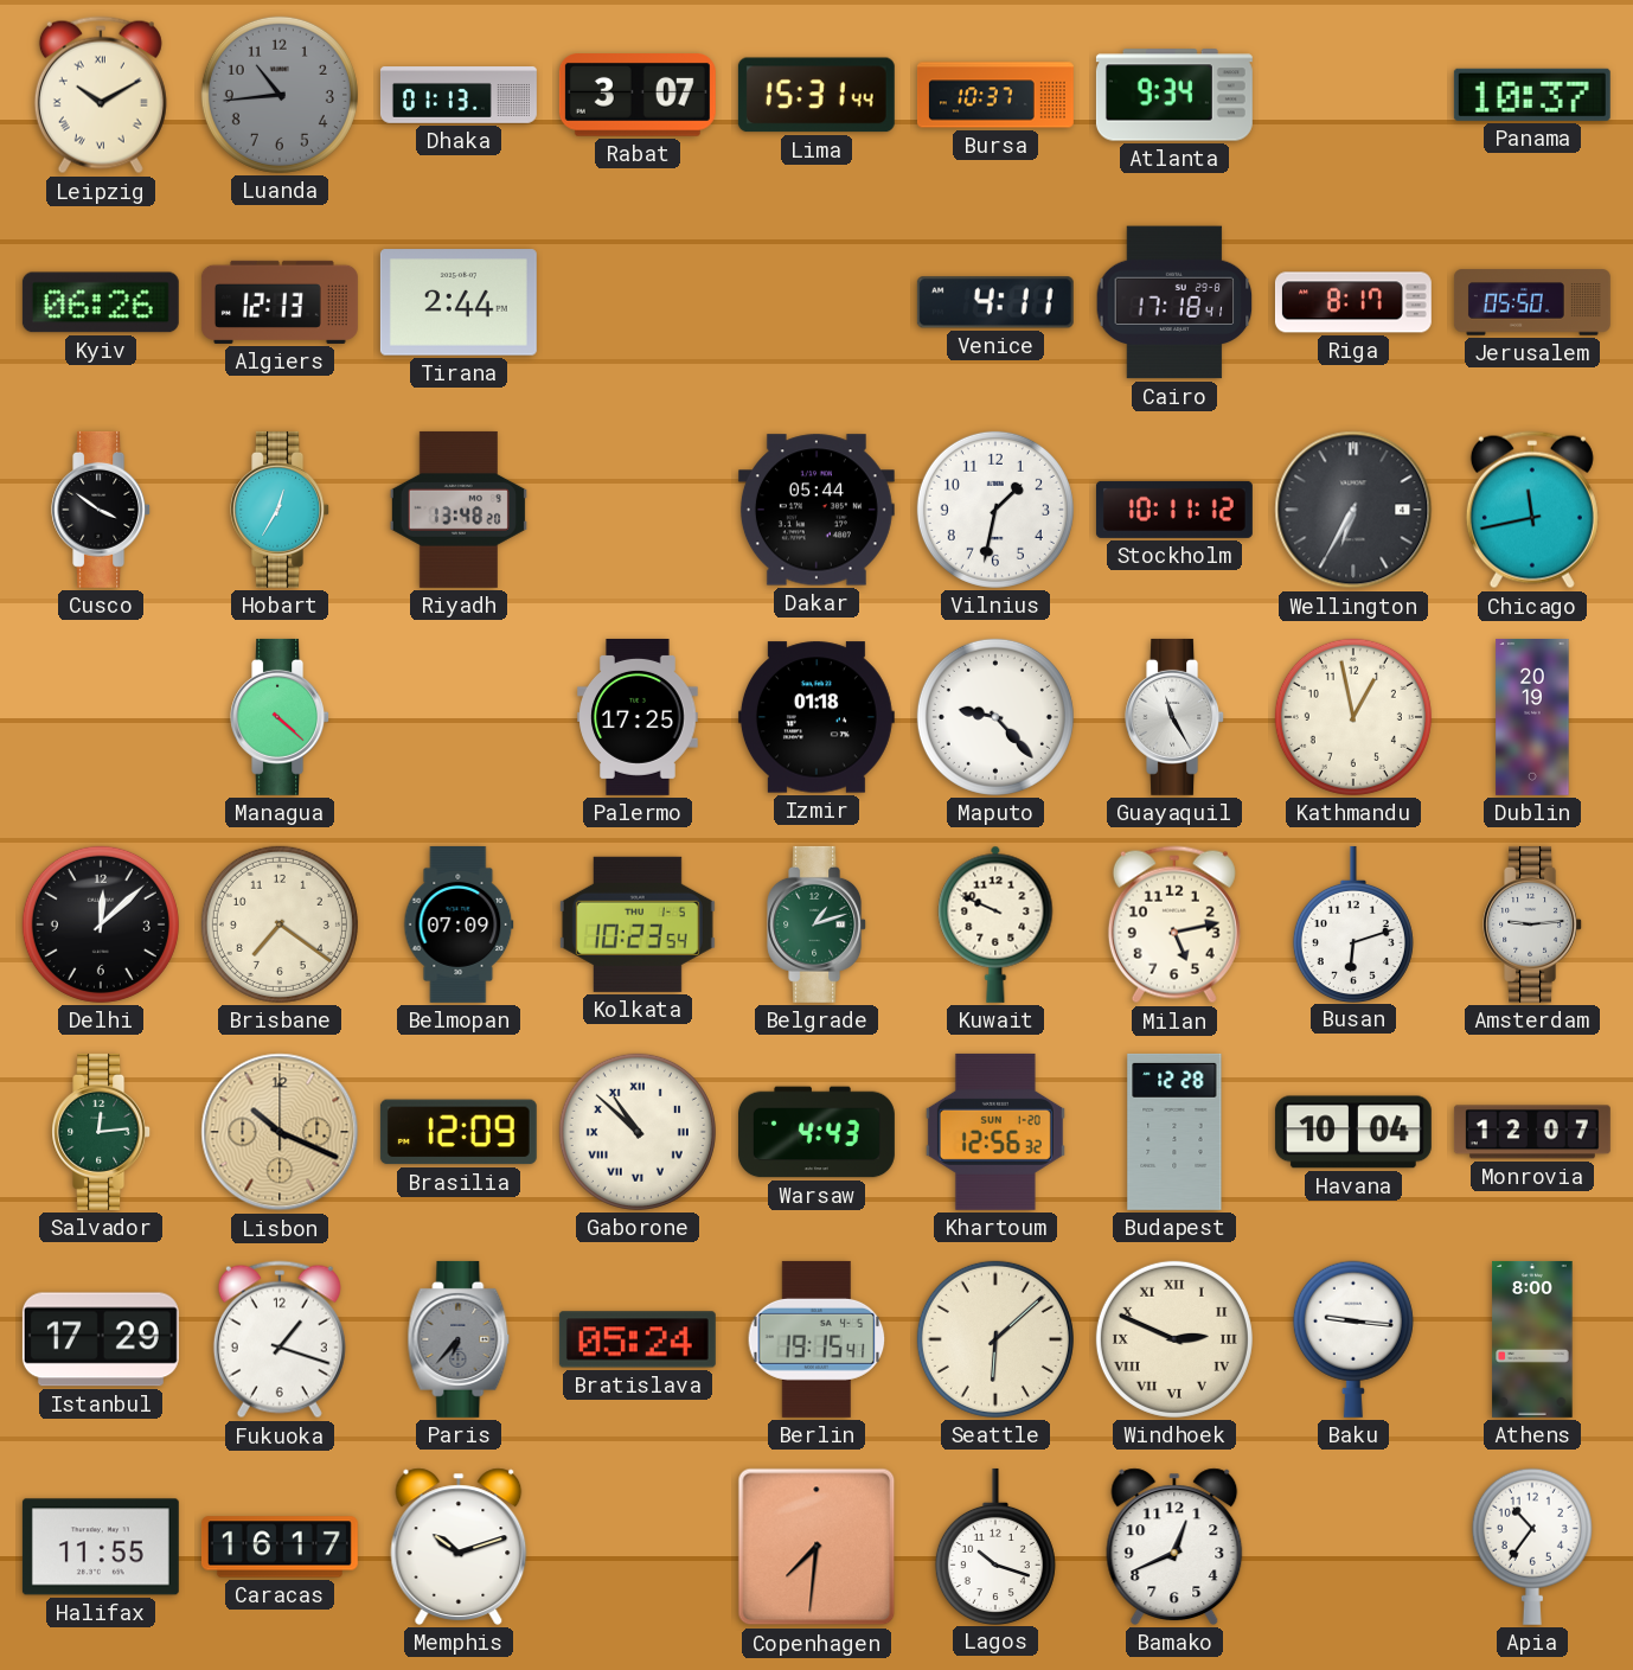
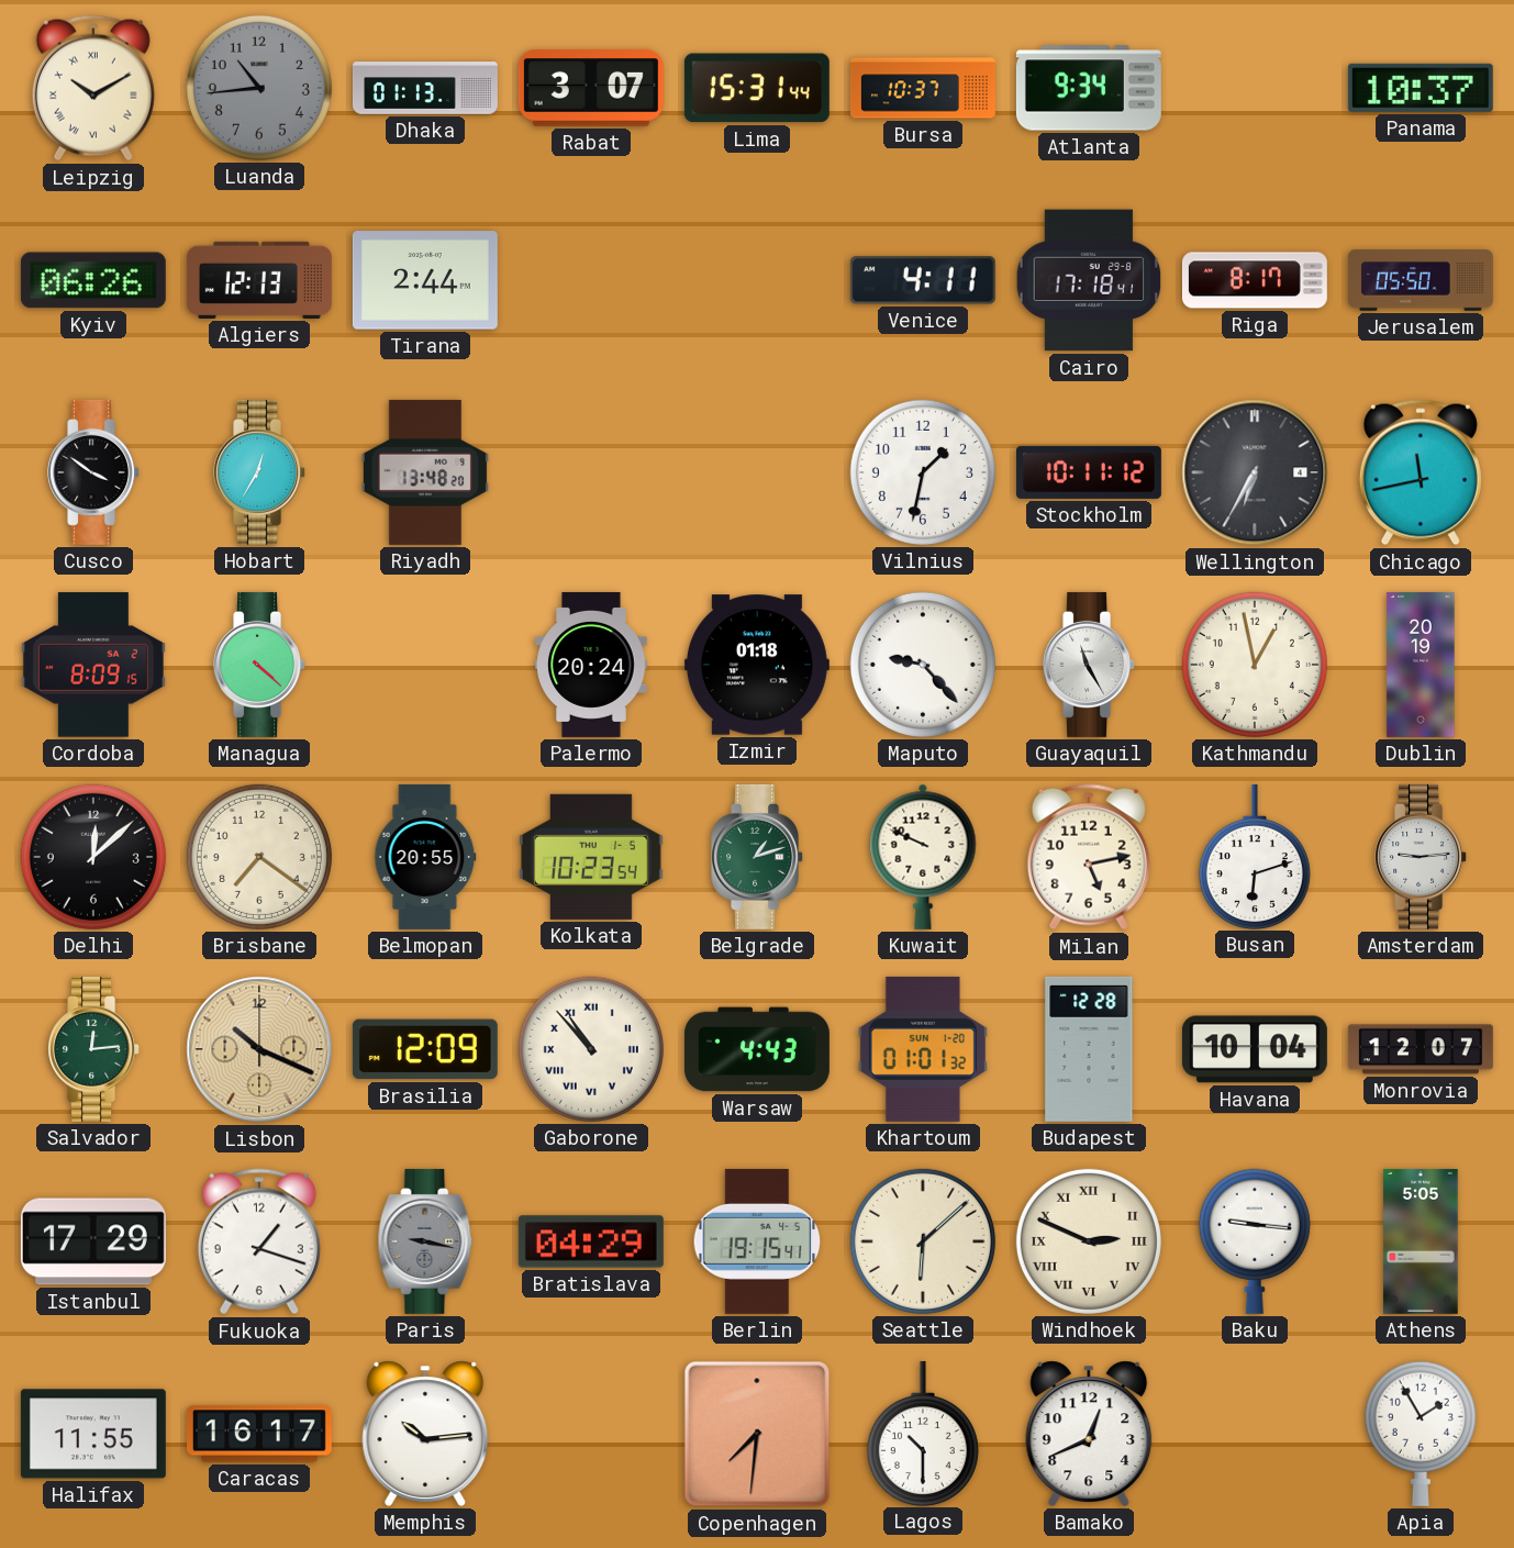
Dakar: 05:44 -> none (816, 510)
Cordoba: none -> 8:09 (93, 665)
Palermo: 17:25 -> 20:24 (591, 665)
Belmopan: 07:09 -> 20:55 (425, 857)
Gaborone: 10:52 -> 10:53 (591, 1049)
Khartoum: 12:56 -> 01:01 (923, 1049)
Paris: 6:37 -> 9:17 (425, 1241)
Bratislava: 05:24 -> 04:29 (591, 1241)
Athens: 8:00 -> 5:05 (1421, 1241)
Memphis: 10:12 -> 10:14 (425, 1434)
Lagos: 10:18 -> 10:30 (923, 1433)
Apia: 10:36 -> 1:55 (1421, 1434)
